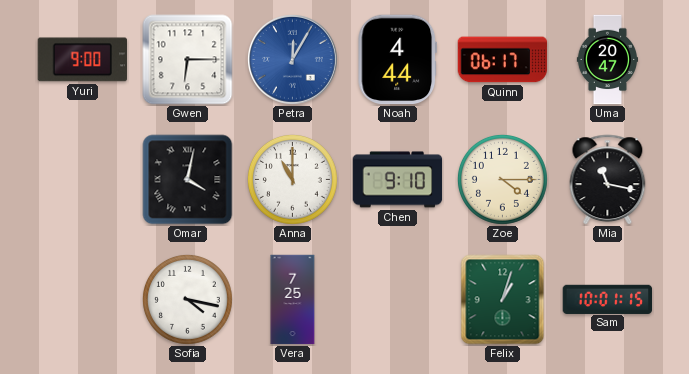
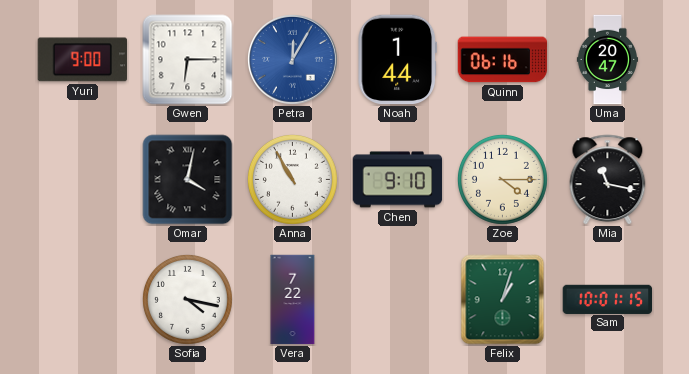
Noah: 4:44 -> 1:44 (397, 60)
Quinn: 06:17 -> 06:16 (503, 60)
Anna: 11:00 -> 10:55 (292, 179)
Vera: 7:25 -> 7:22 (293, 300)
